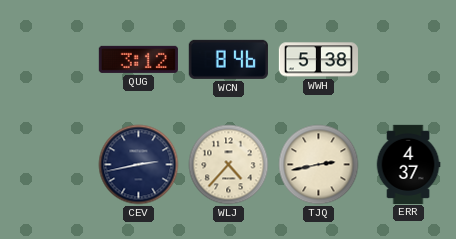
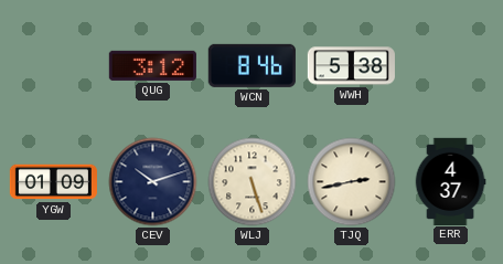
YGW: none -> 01:09 (53, 182)
CEV: 2:43 -> 10:12 (153, 182)
WLJ: 4:37 -> 5:27 (253, 182)
